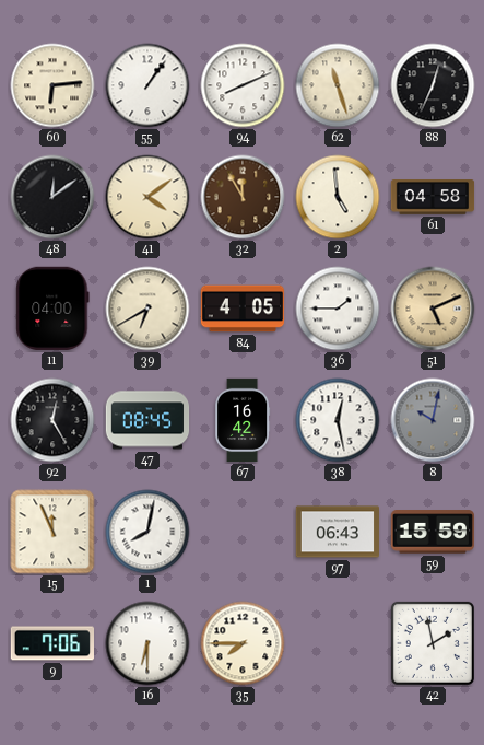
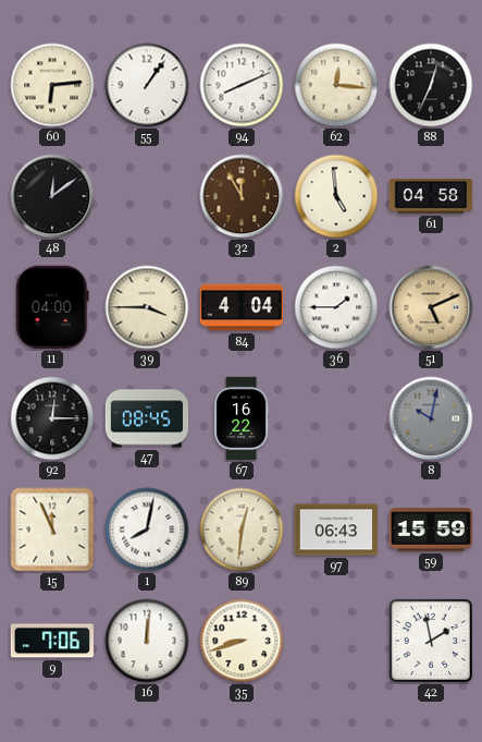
62: 11:27 -> 12:16 (336, 85)
41: 4:09 -> none (147, 197)
39: 6:40 -> 3:45 (147, 307)
84: 4:05 -> 4:04 (242, 307)
92: 12:25 -> 12:15 (52, 418)
67: 16:42 -> 16:22 (243, 418)
38: 12:28 -> none (338, 420)
89: none -> 12:31 (242, 530)
16: 6:30 -> 12:01 (147, 641)
35: 7:45 -> 8:42 (242, 641)
